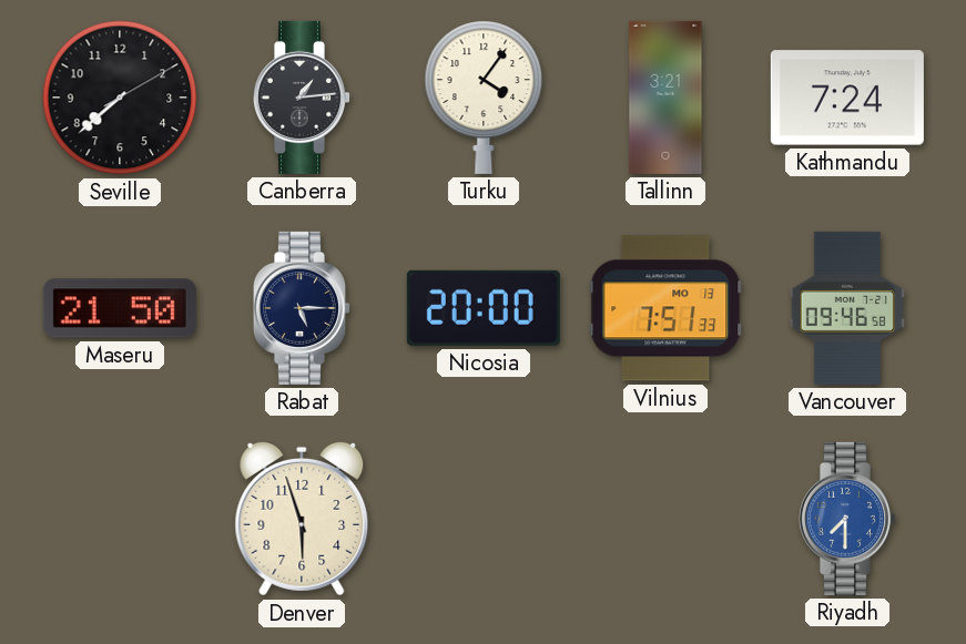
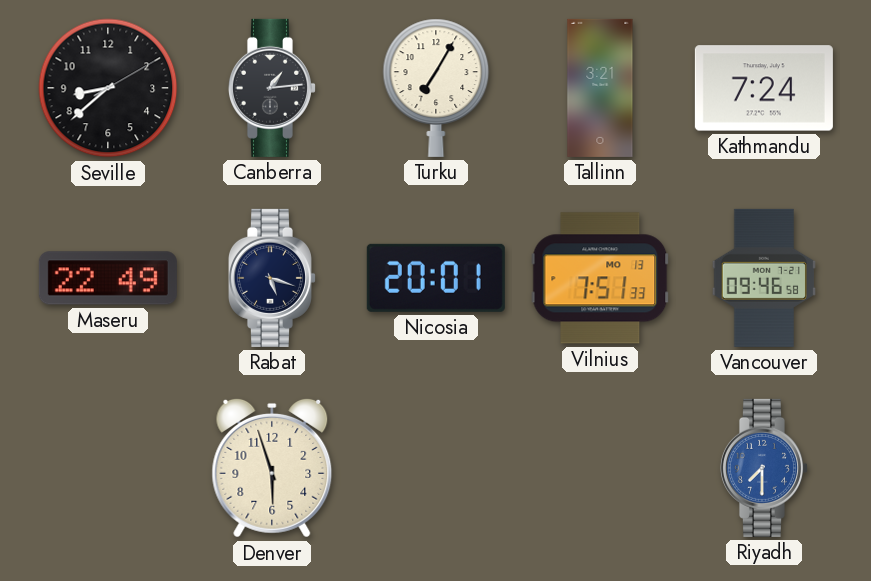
Seville: 7:38 -> 8:38 (108, 88)
Turku: 4:06 -> 7:05 (436, 88)
Maseru: 21:50 -> 22:49 (108, 278)
Rabat: 5:15 -> 5:18 (272, 278)
Nicosia: 20:00 -> 20:01 (436, 278)
